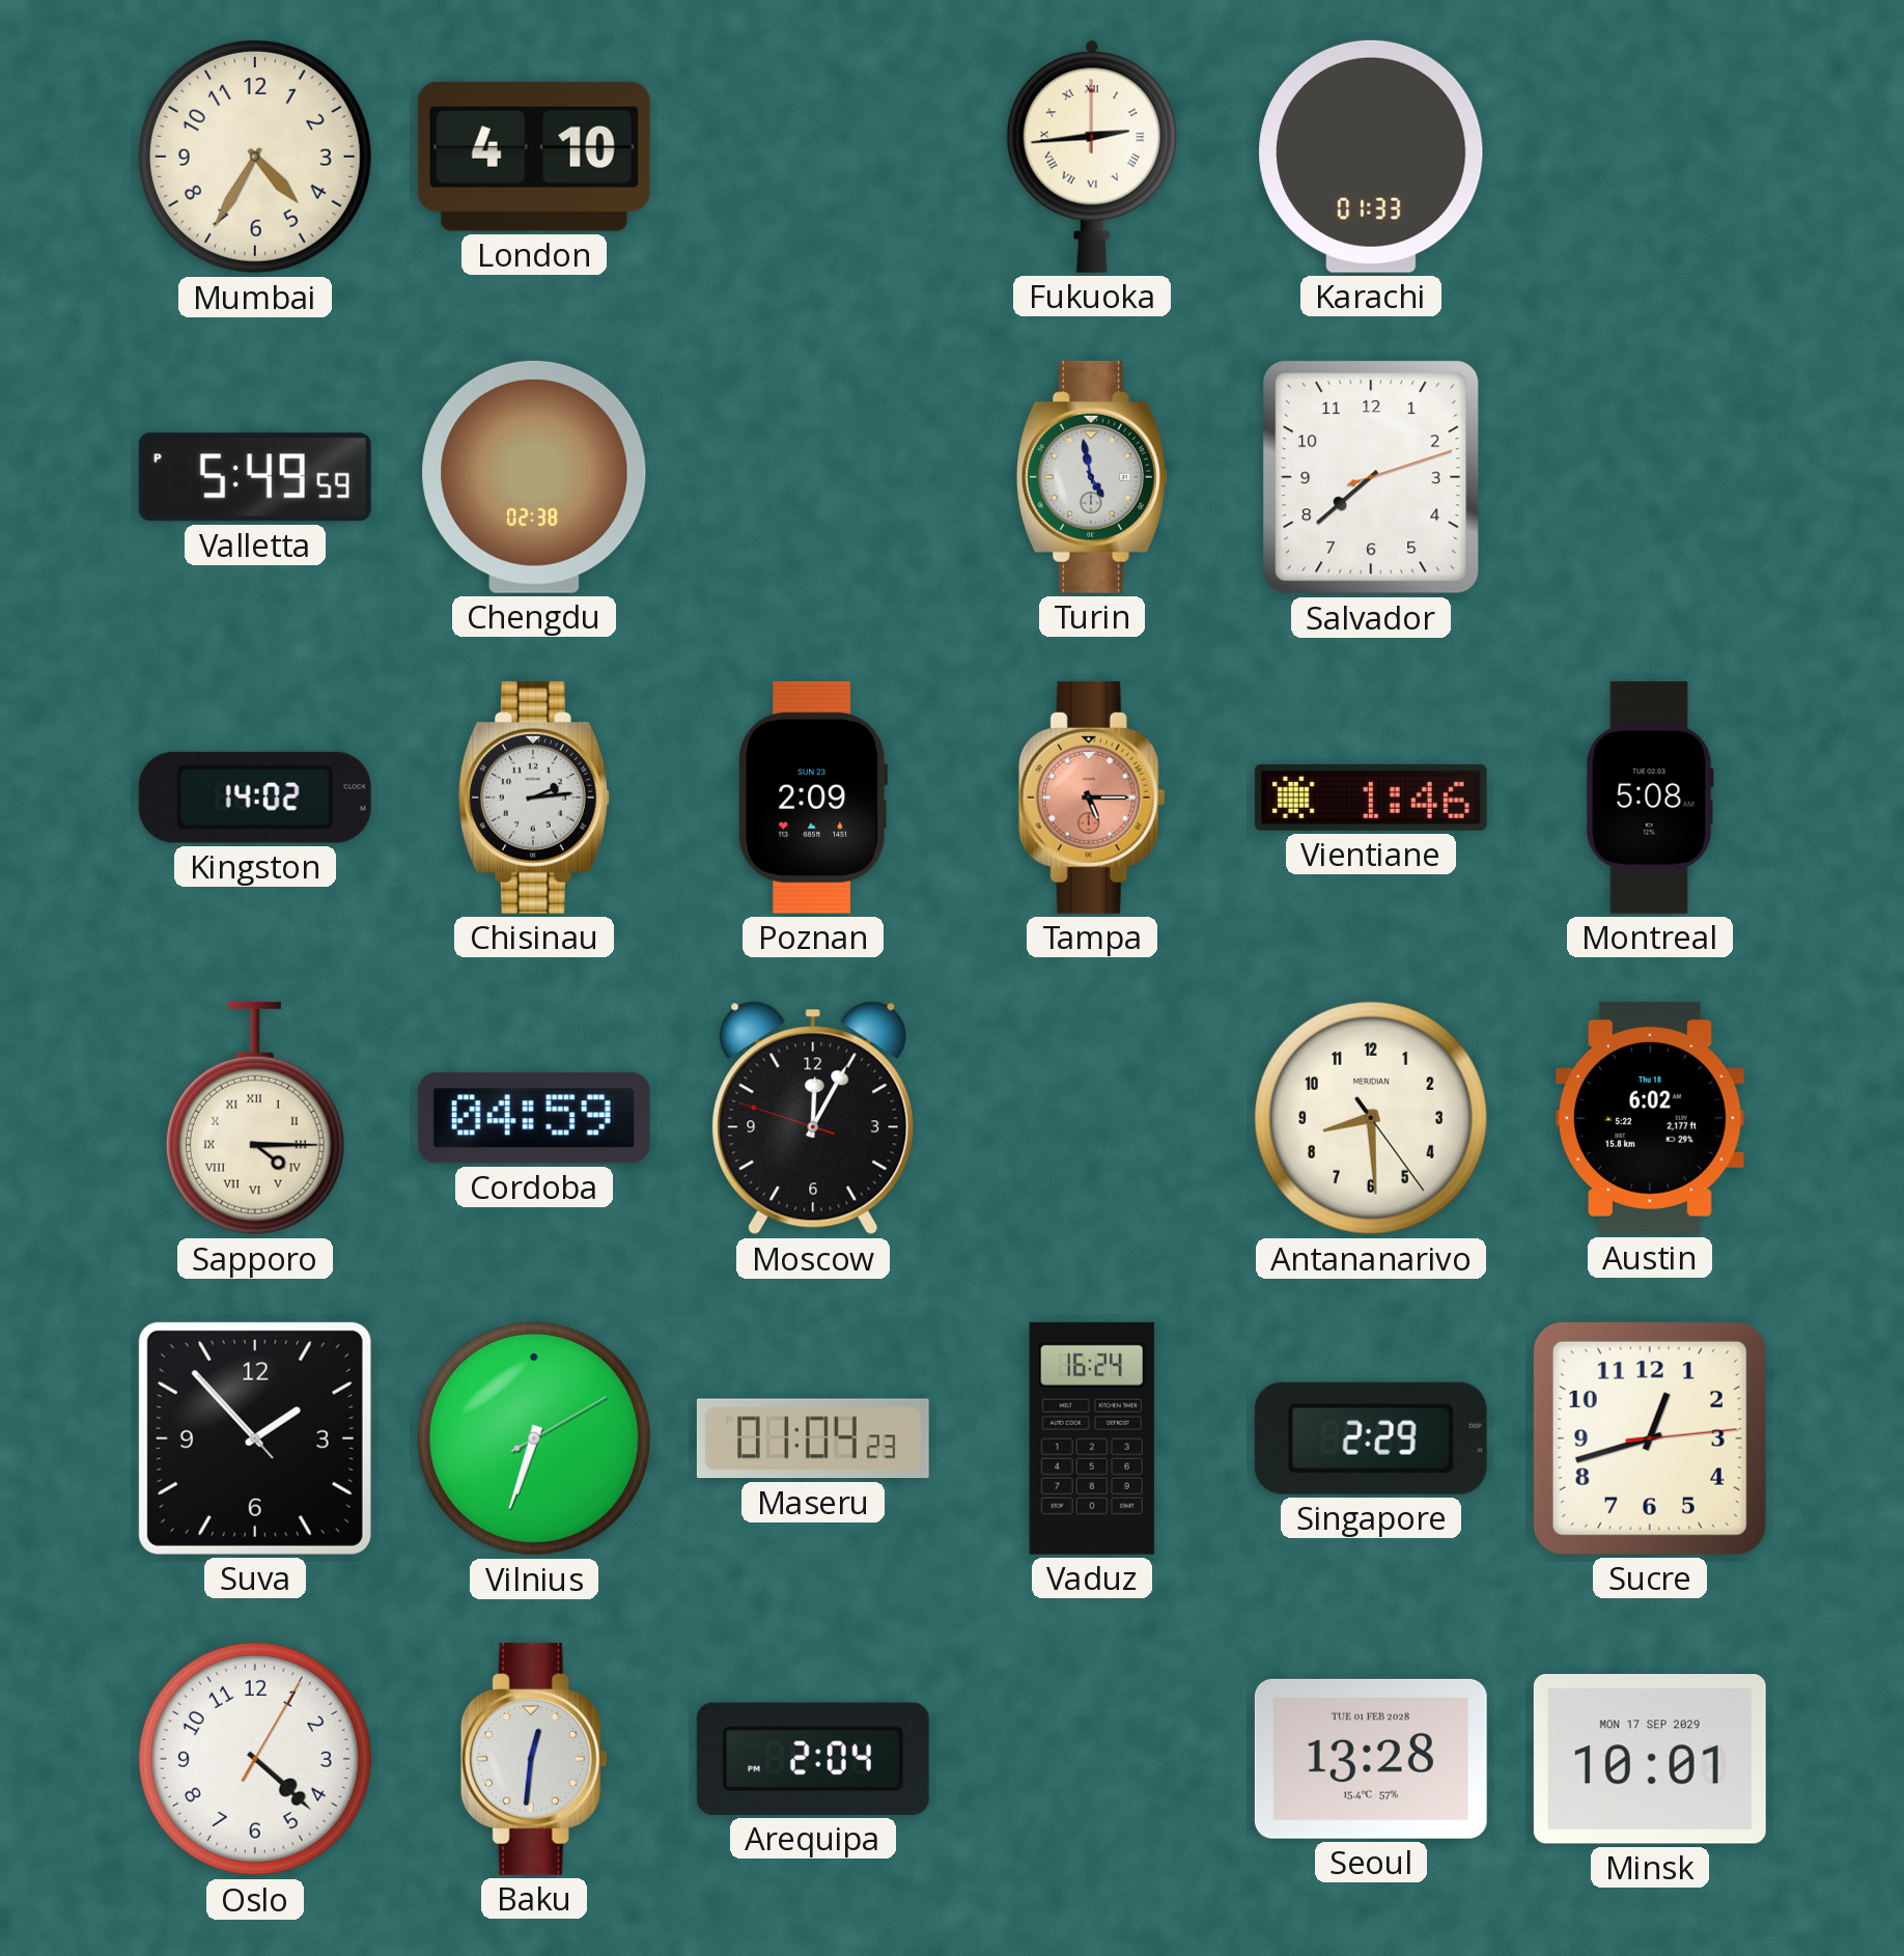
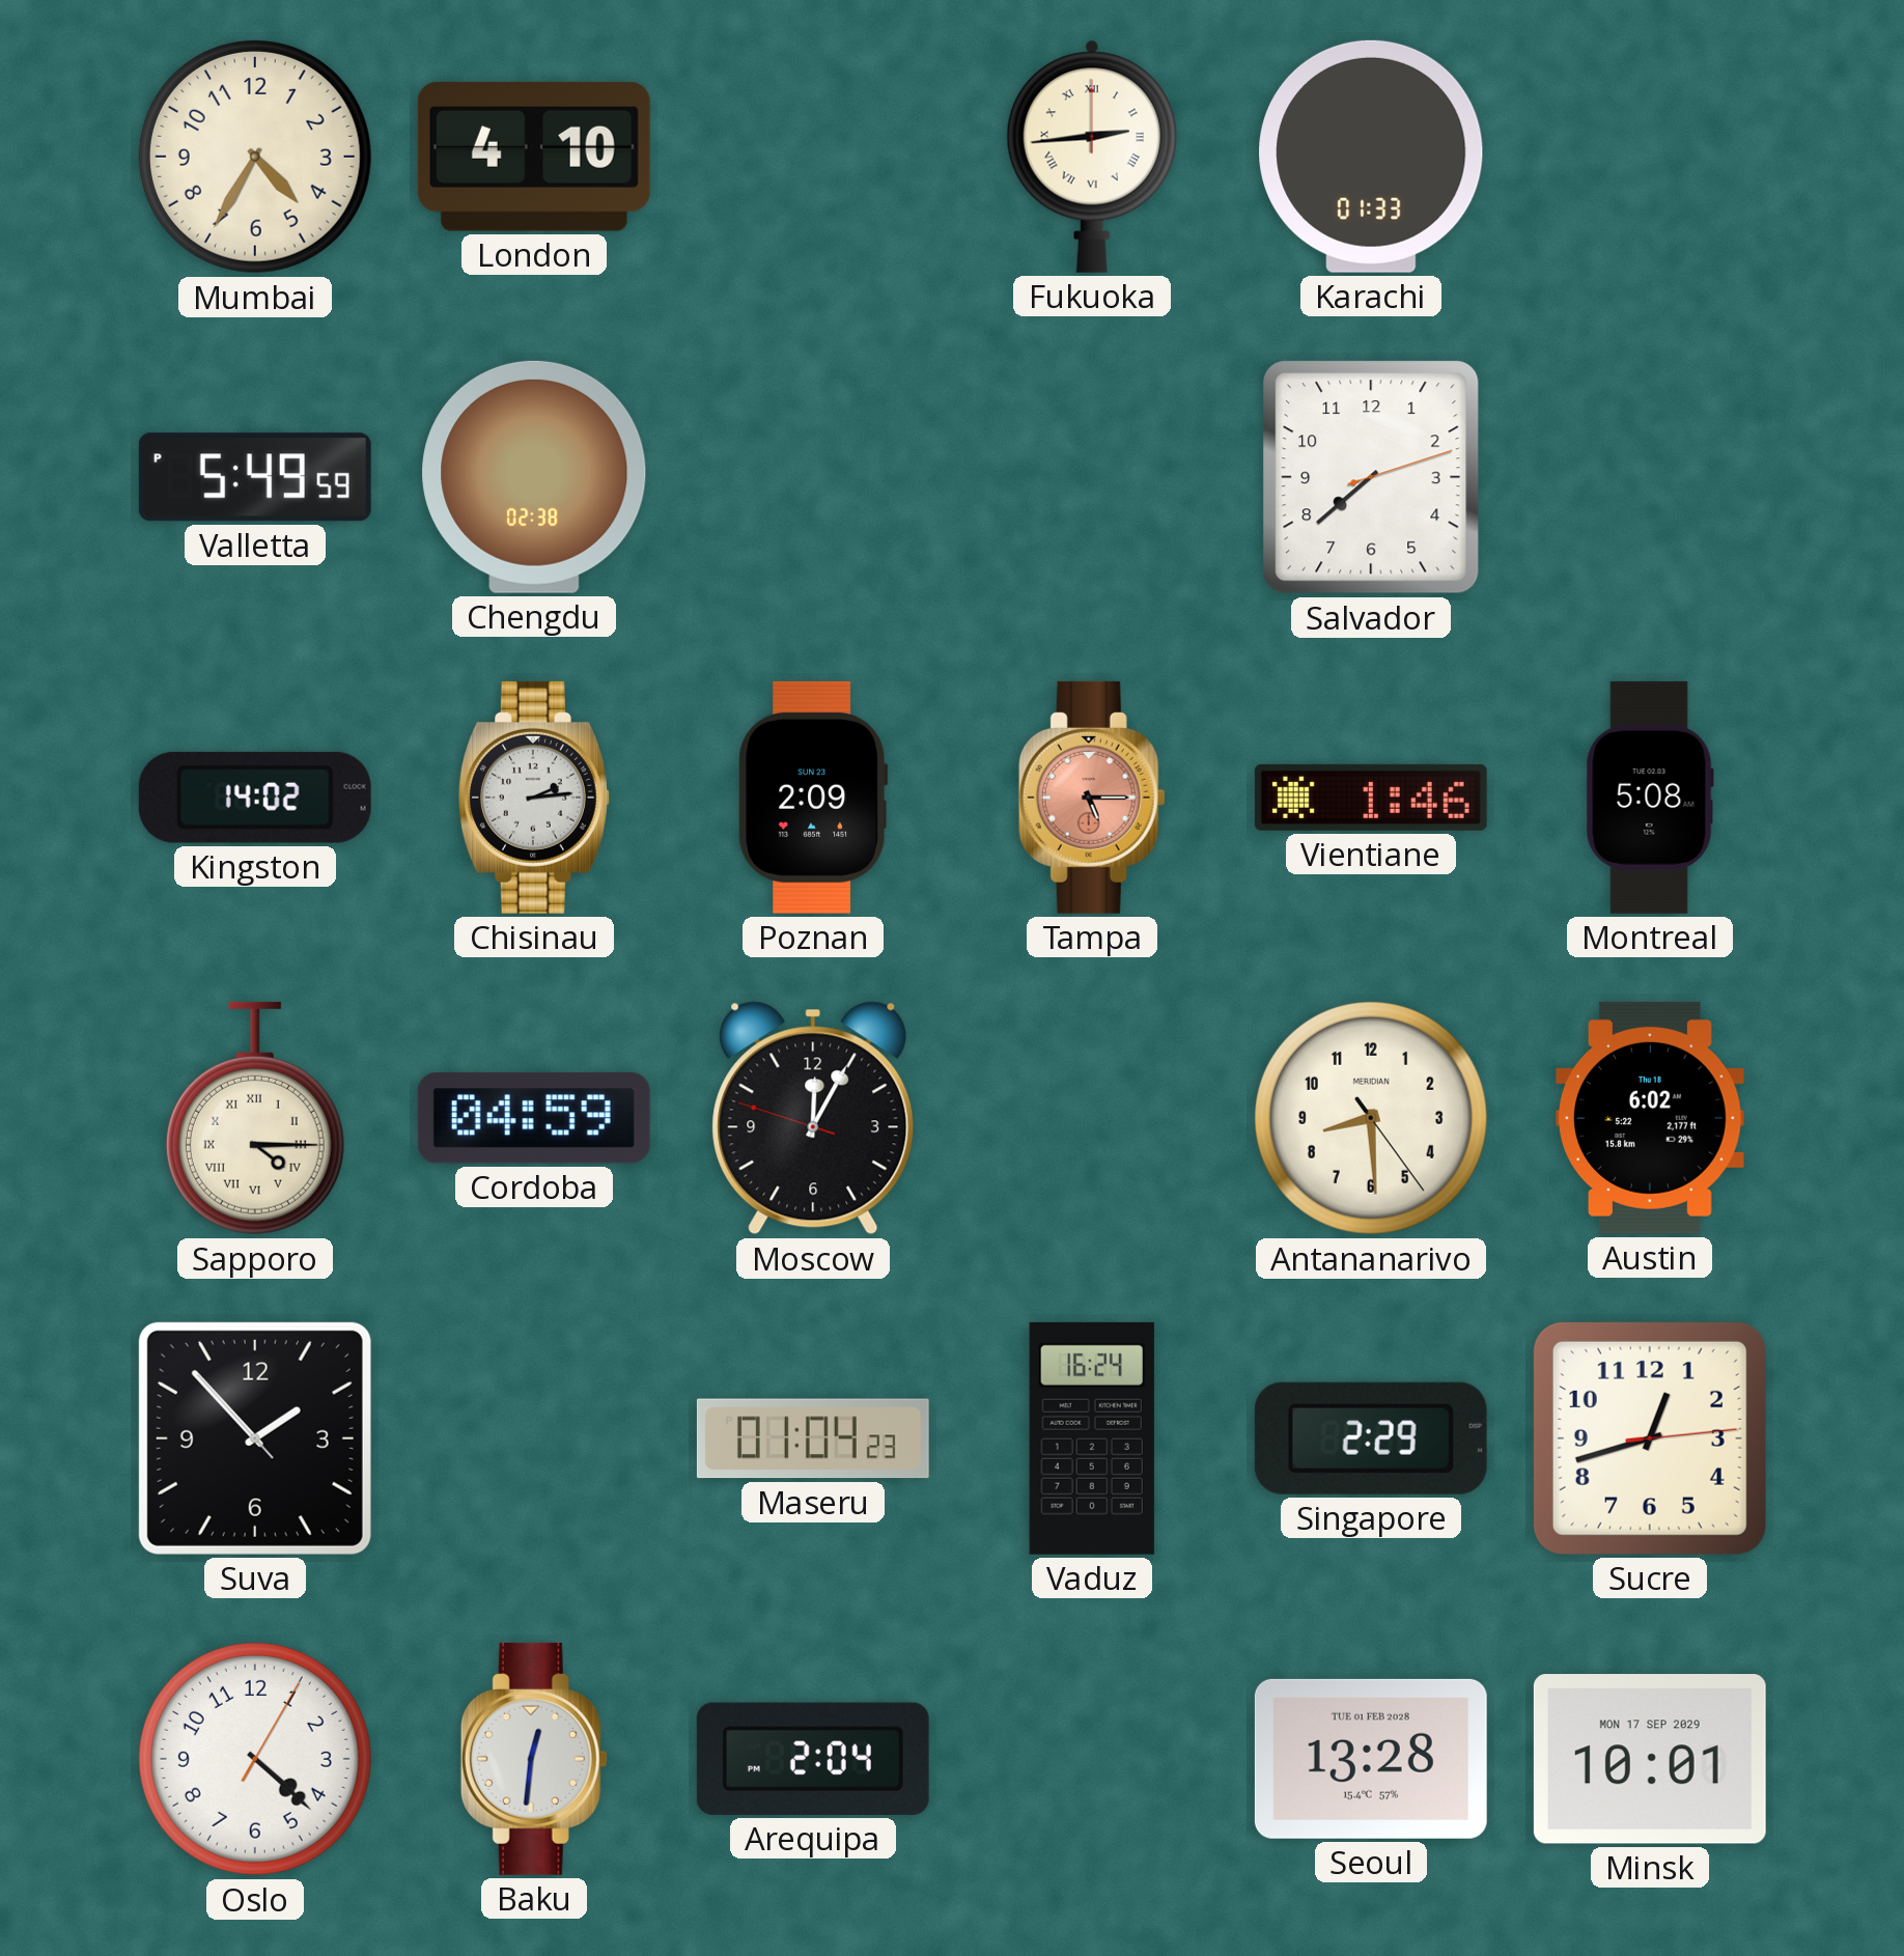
Turin: 4:58 -> none (1092, 477)
Vilnius: 6:33 -> none (534, 1438)
